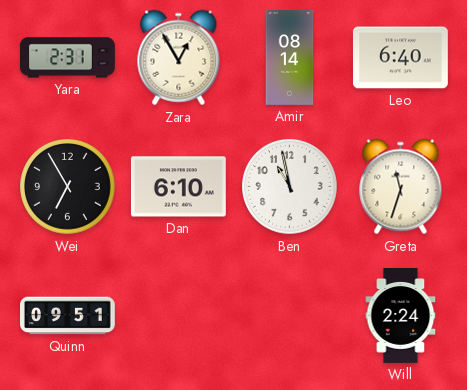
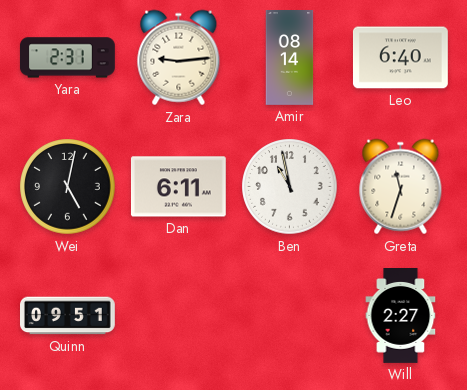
Zara: 12:55 -> 9:14 (179, 58)
Wei: 6:55 -> 5:02 (68, 187)
Dan: 6:10 -> 6:11 (178, 187)
Will: 2:24 -> 2:27 (401, 316)
